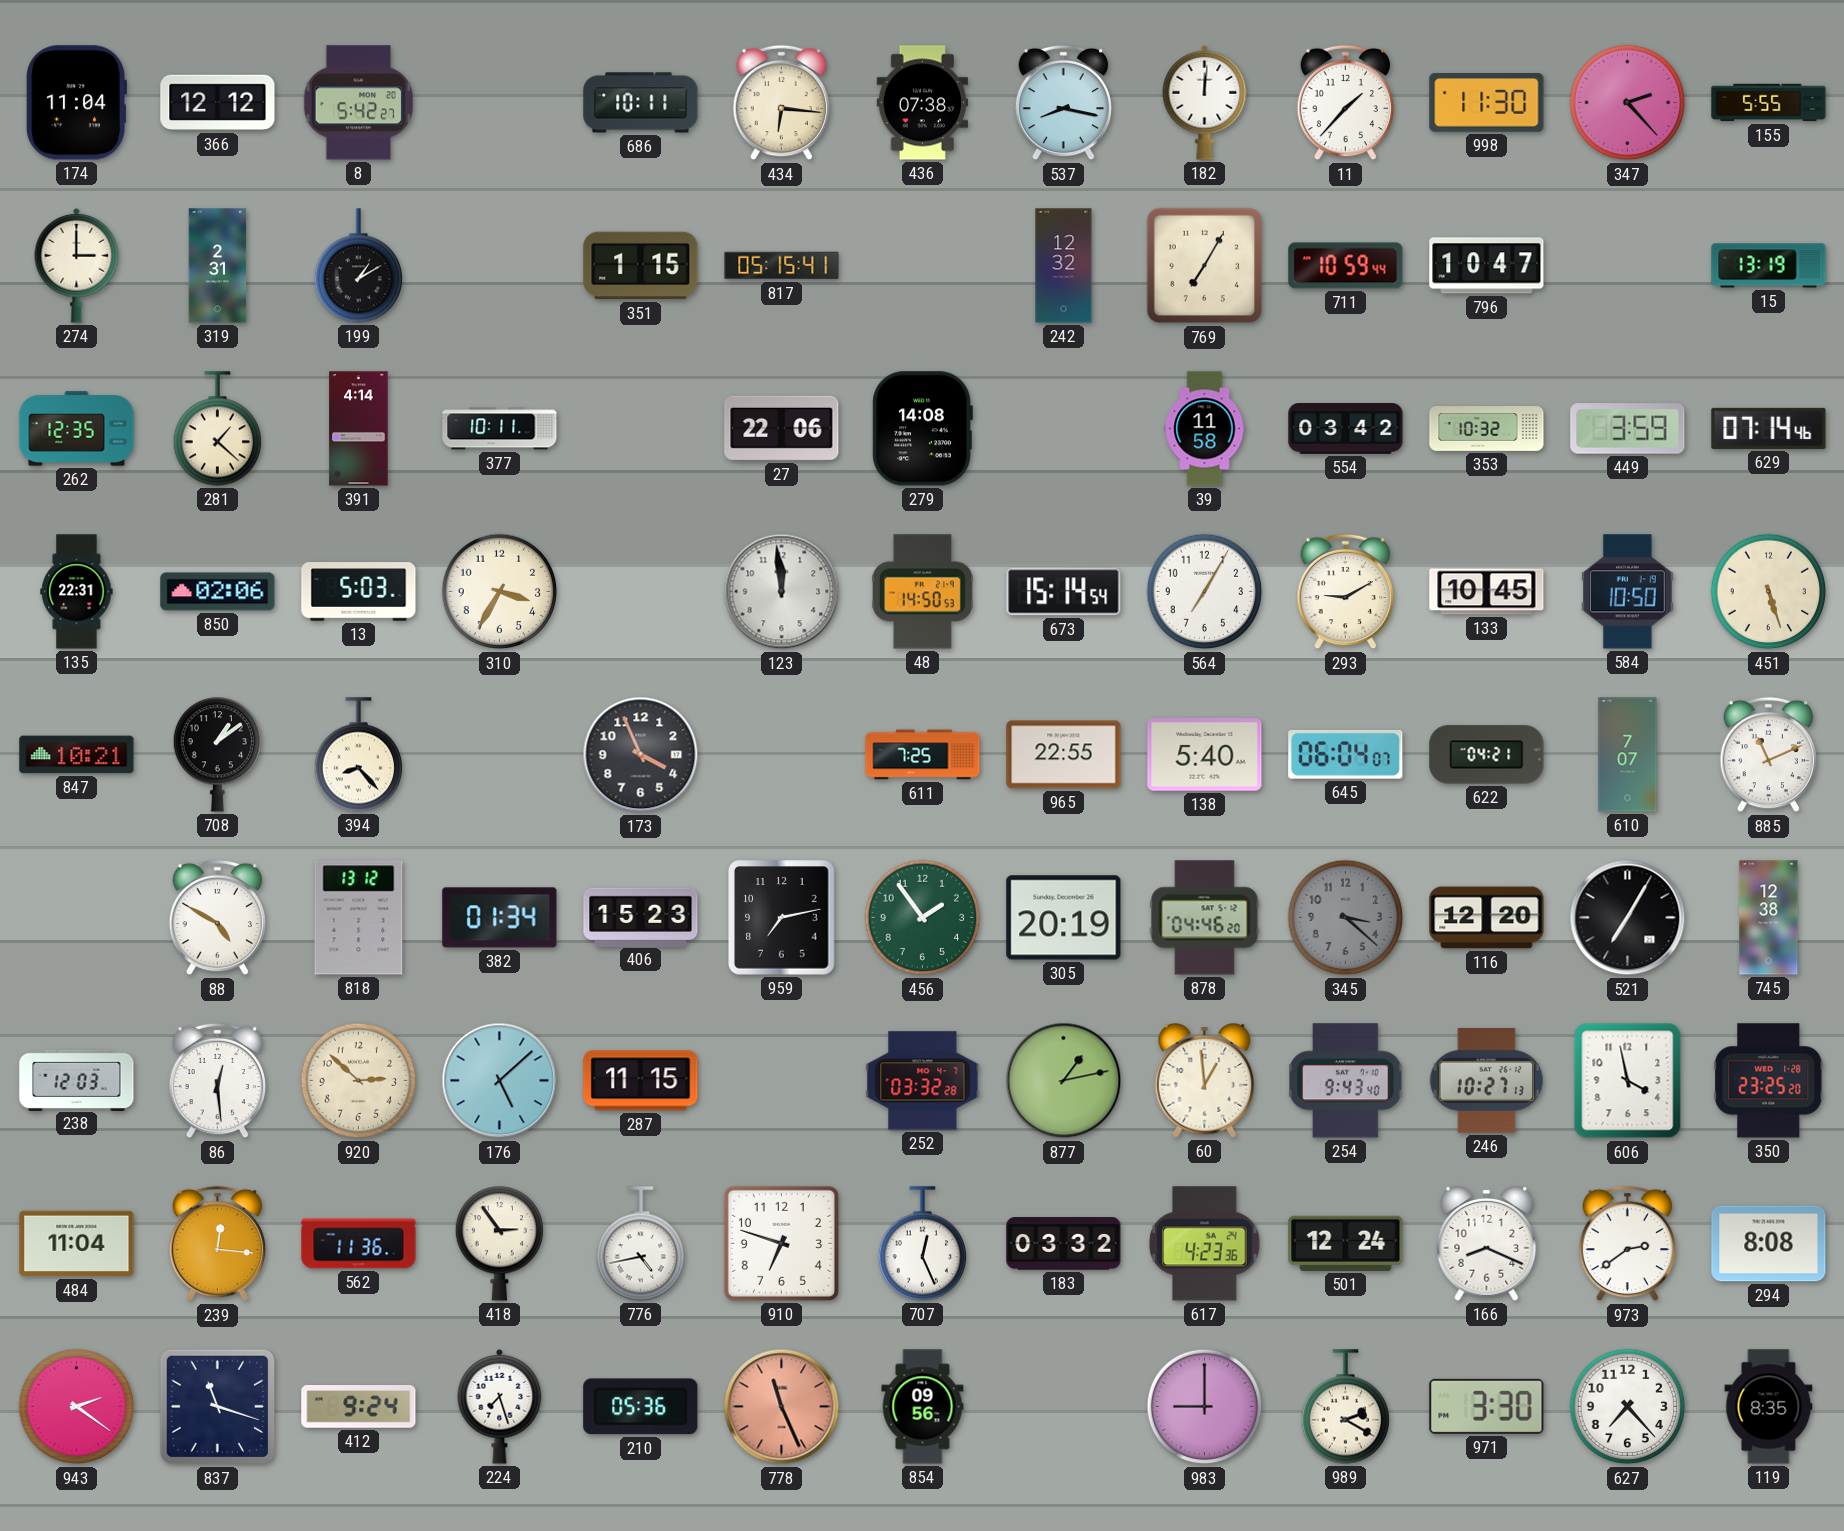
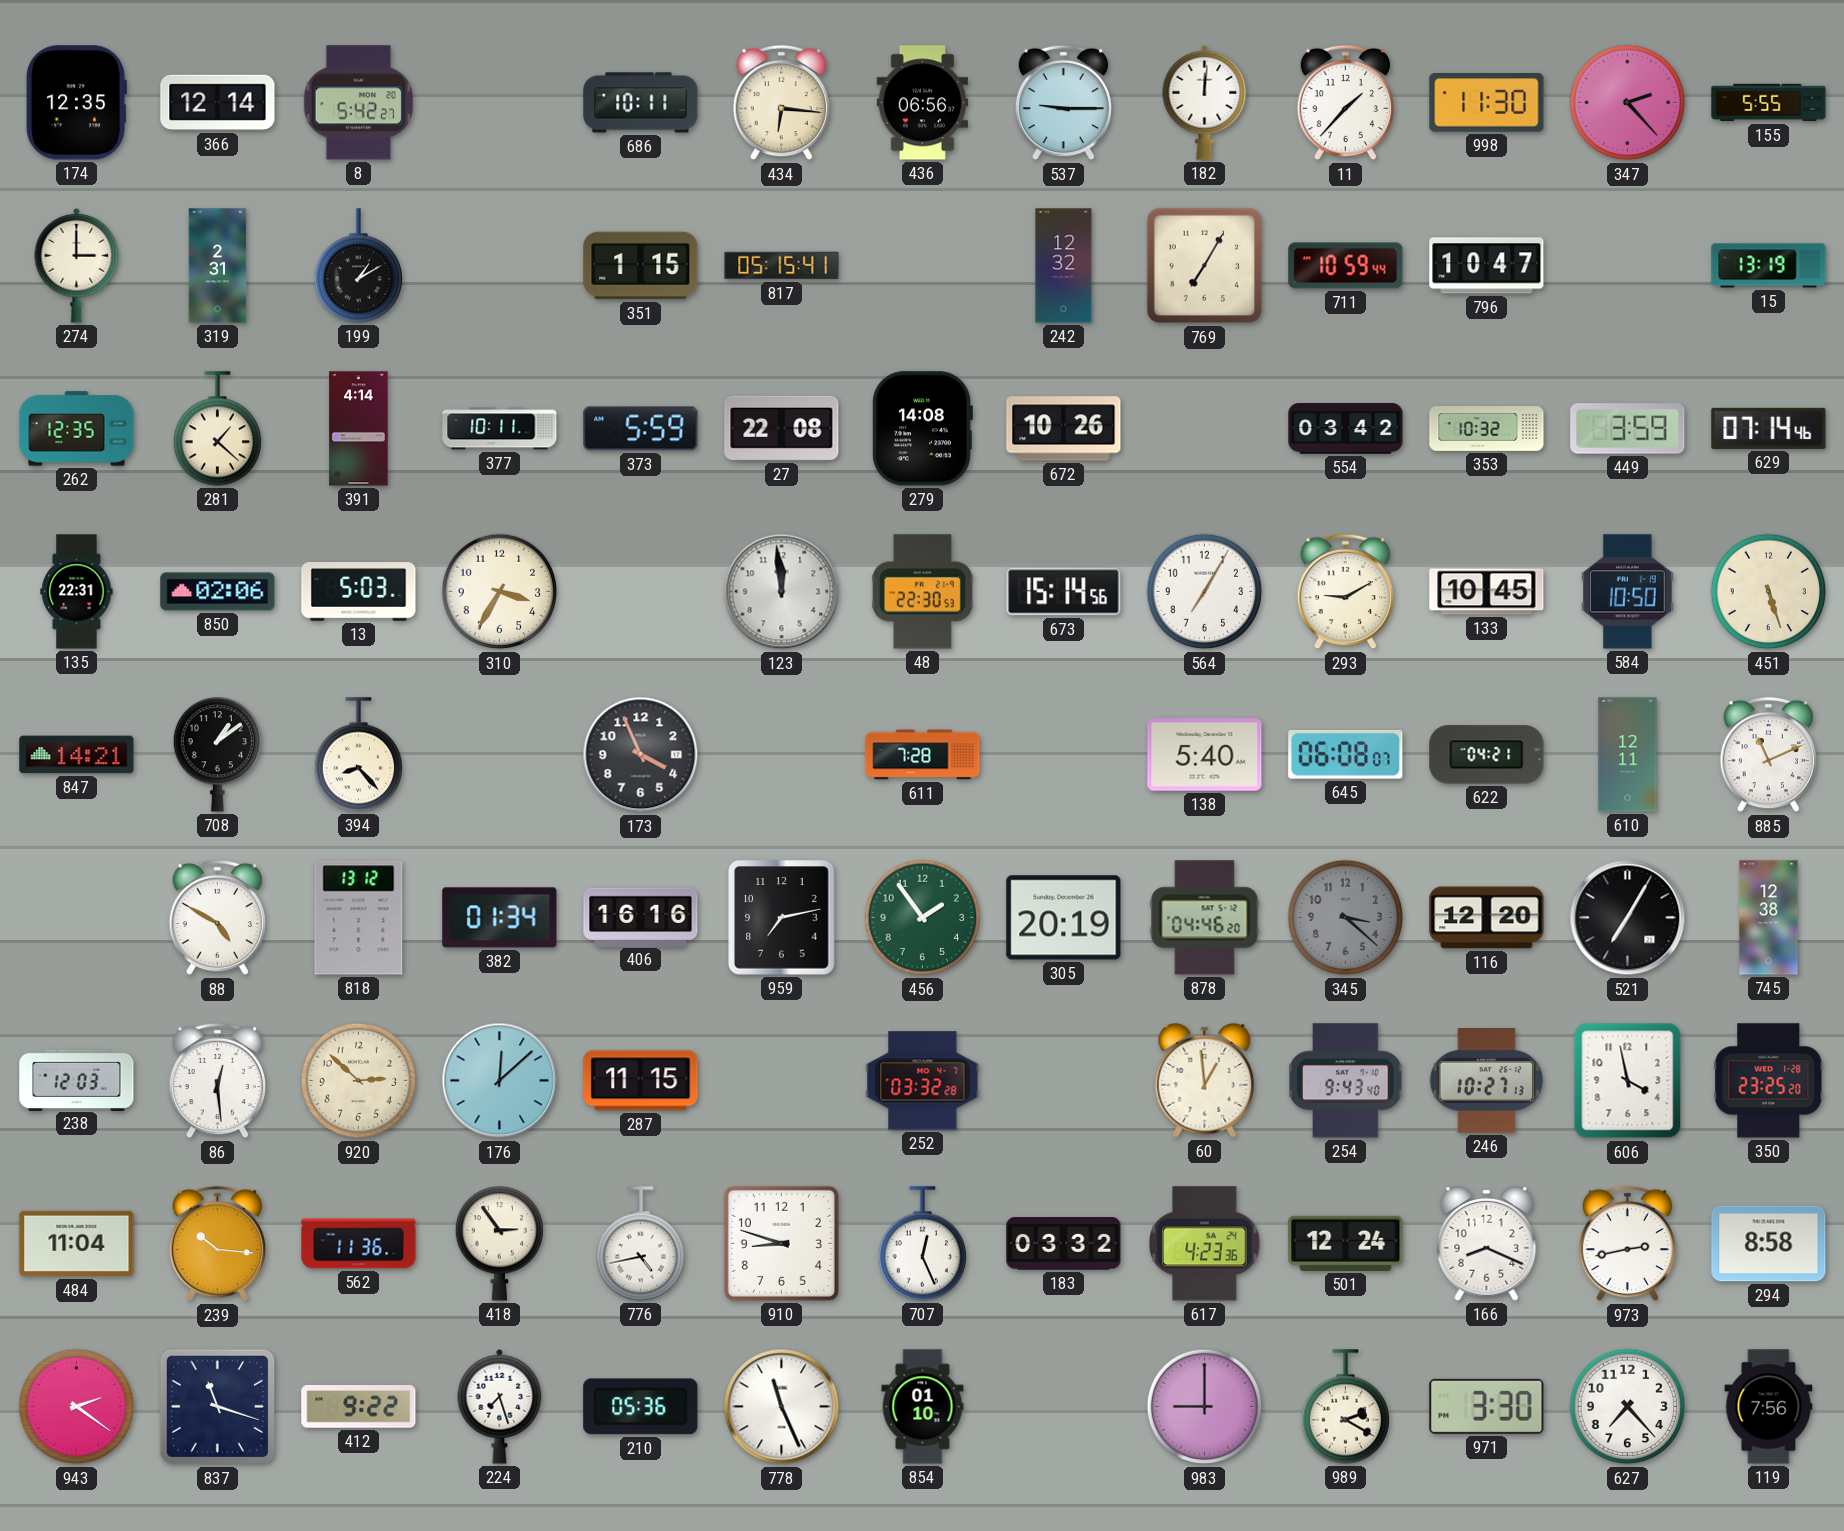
174: 11:04 -> 12:35 (76, 103)
366: 12:12 -> 12:14 (218, 103)
436: 07:38 -> 06:56 (922, 103)
537: 8:17 -> 9:15 (1063, 103)
373: none -> 5:59 (641, 429)
27: 22:06 -> 22:08 (782, 428)
672: none -> 10:26 (1064, 429)
39: 11:58 -> none (1205, 429)
48: 14:50 -> 22:30 (922, 592)
673: 15:14:54 -> 15:14:56 (1064, 592)
847: 10:21 -> 14:21 (77, 755)
611: 7:25 -> 7:28 (923, 755)
965: 22:55 -> none (1064, 755)
645: 06:04 -> 06:08 (1346, 754)
610: 7:07 -> 12:11 (1628, 755)
406: 15:23 -> 16:16 (641, 917)
176: 5:08 -> 12:08 (500, 1081)
877: 1:13 -> none (1064, 1081)
239: 12:16 -> 10:16 (217, 1244)
910: 6:48 -> 8:48 (781, 1243)
973: 2:39 -> 2:43 (1627, 1244)
294: 8:08 -> 8:58 (1769, 1244)
412: 9:24 -> 9:22 (359, 1407)
778 dial: salmon -> white (782, 1407)
854: 09:56 -> 01:10 (923, 1407)
119: 8:35 -> 7:56 (1769, 1407)
